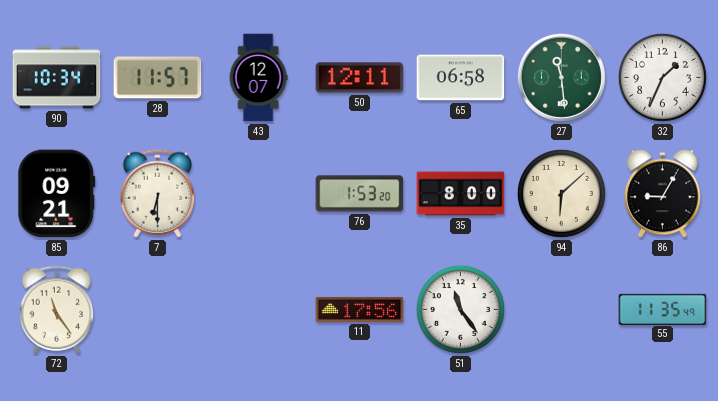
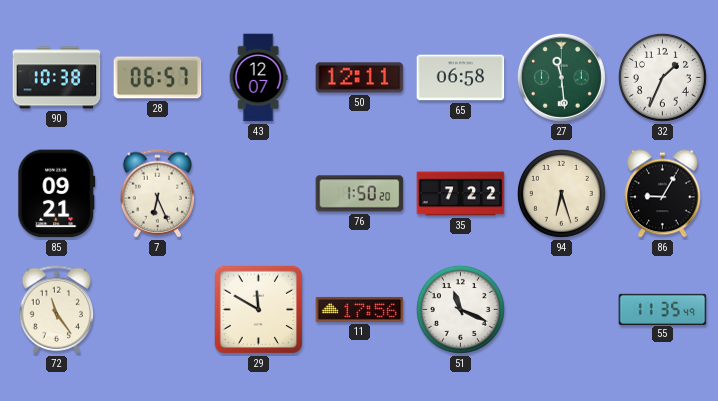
90: 10:34 -> 10:38 (57, 78)
28: 11:57 -> 06:57 (158, 78)
7: 6:30 -> 6:26 (158, 194)
76: 1:53 -> 1:50 (360, 194)
35: 8:00 -> 7:22 (461, 194)
94: 6:08 -> 6:27 (561, 193)
29: none -> 11:50 (259, 310)
51: 11:24 -> 11:19 (460, 309)
